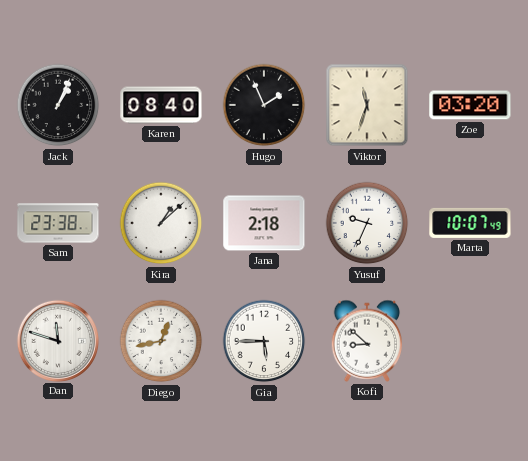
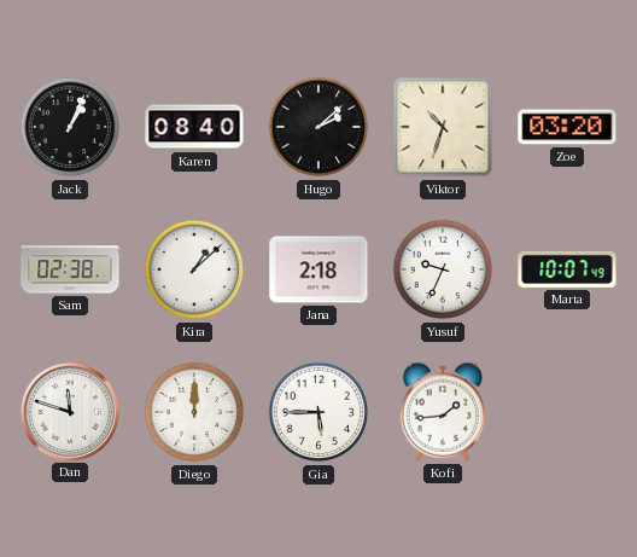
Hugo: 1:56 -> 2:08 (318, 127)
Viktor: 11:33 -> 10:33 (443, 127)
Sam: 23:38 -> 02:38 (70, 269)
Diego: 12:43 -> 12:00 (194, 412)
Kofi: 8:52 -> 1:44 (443, 412)
